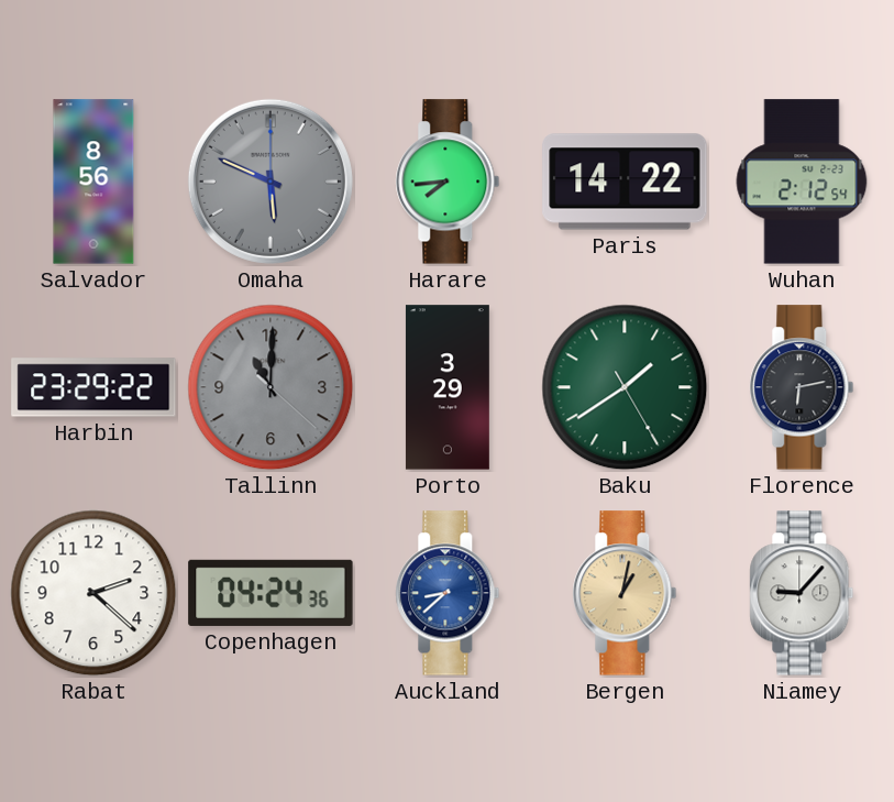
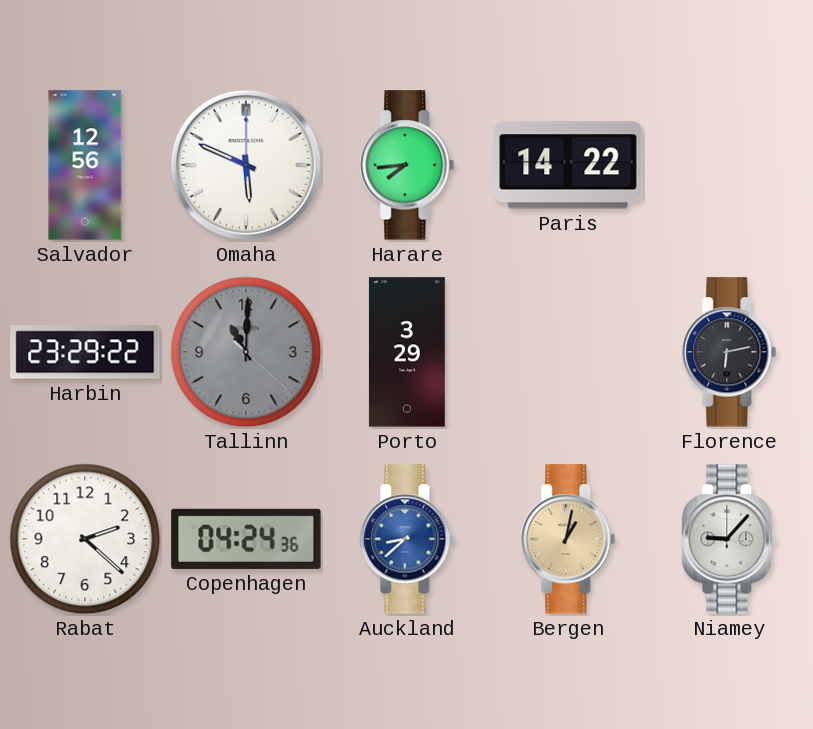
Salvador: 8:56 -> 12:56 (85, 165)
Omaha dial: grey -> white (246, 165)
Wuhan: 2:12 -> none (802, 182)
Baku: 1:39 -> none (625, 387)
